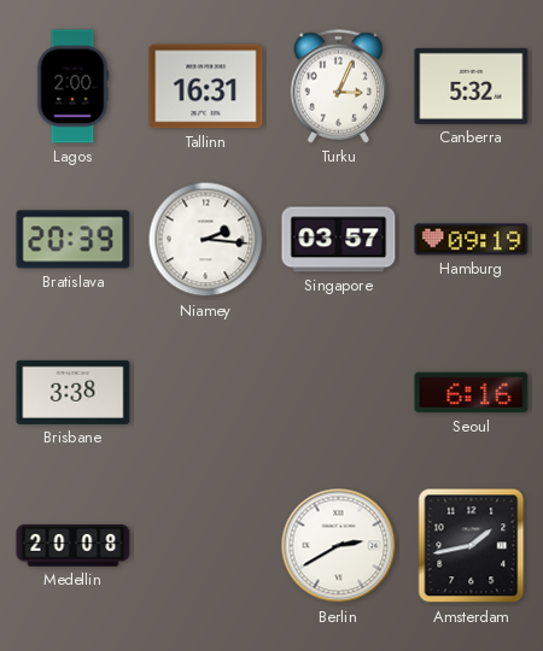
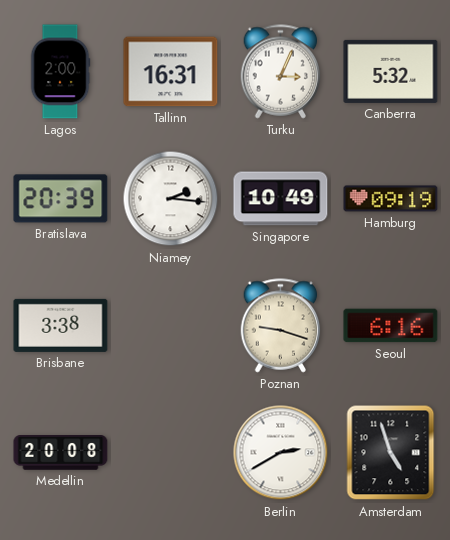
Singapore: 03:57 -> 10:49 (281, 199)
Poznan: none -> 9:18 (281, 326)
Amsterdam: 1:43 -> 4:57 (391, 453)
